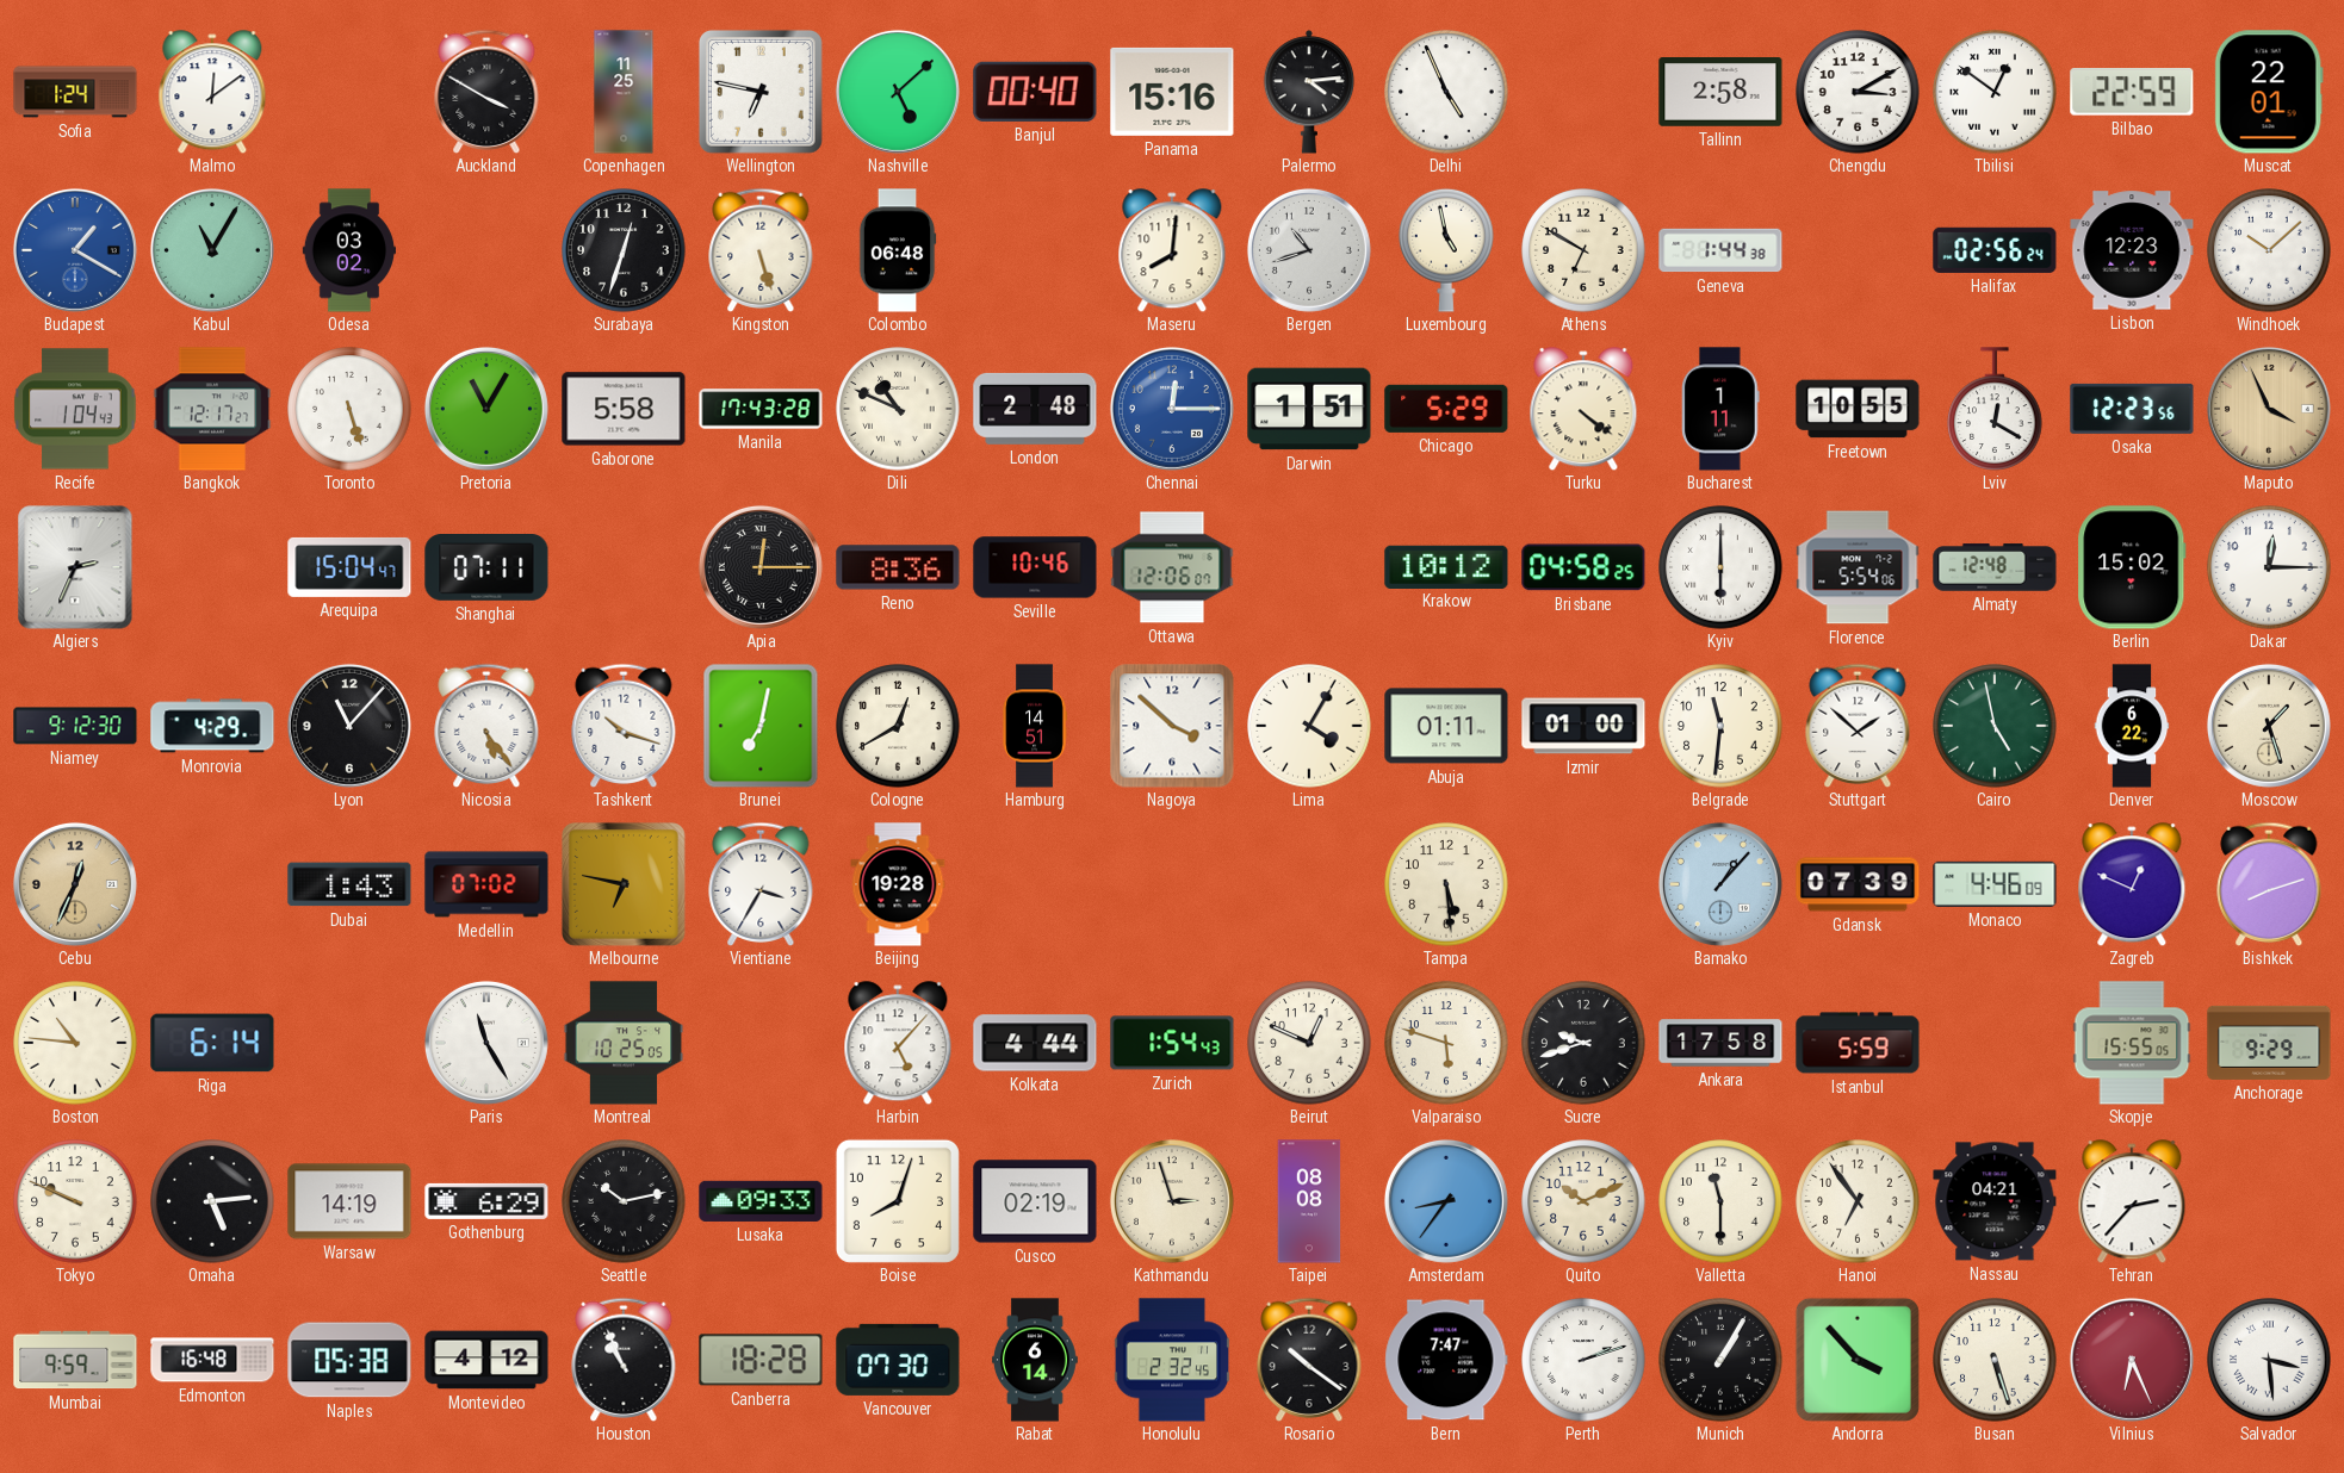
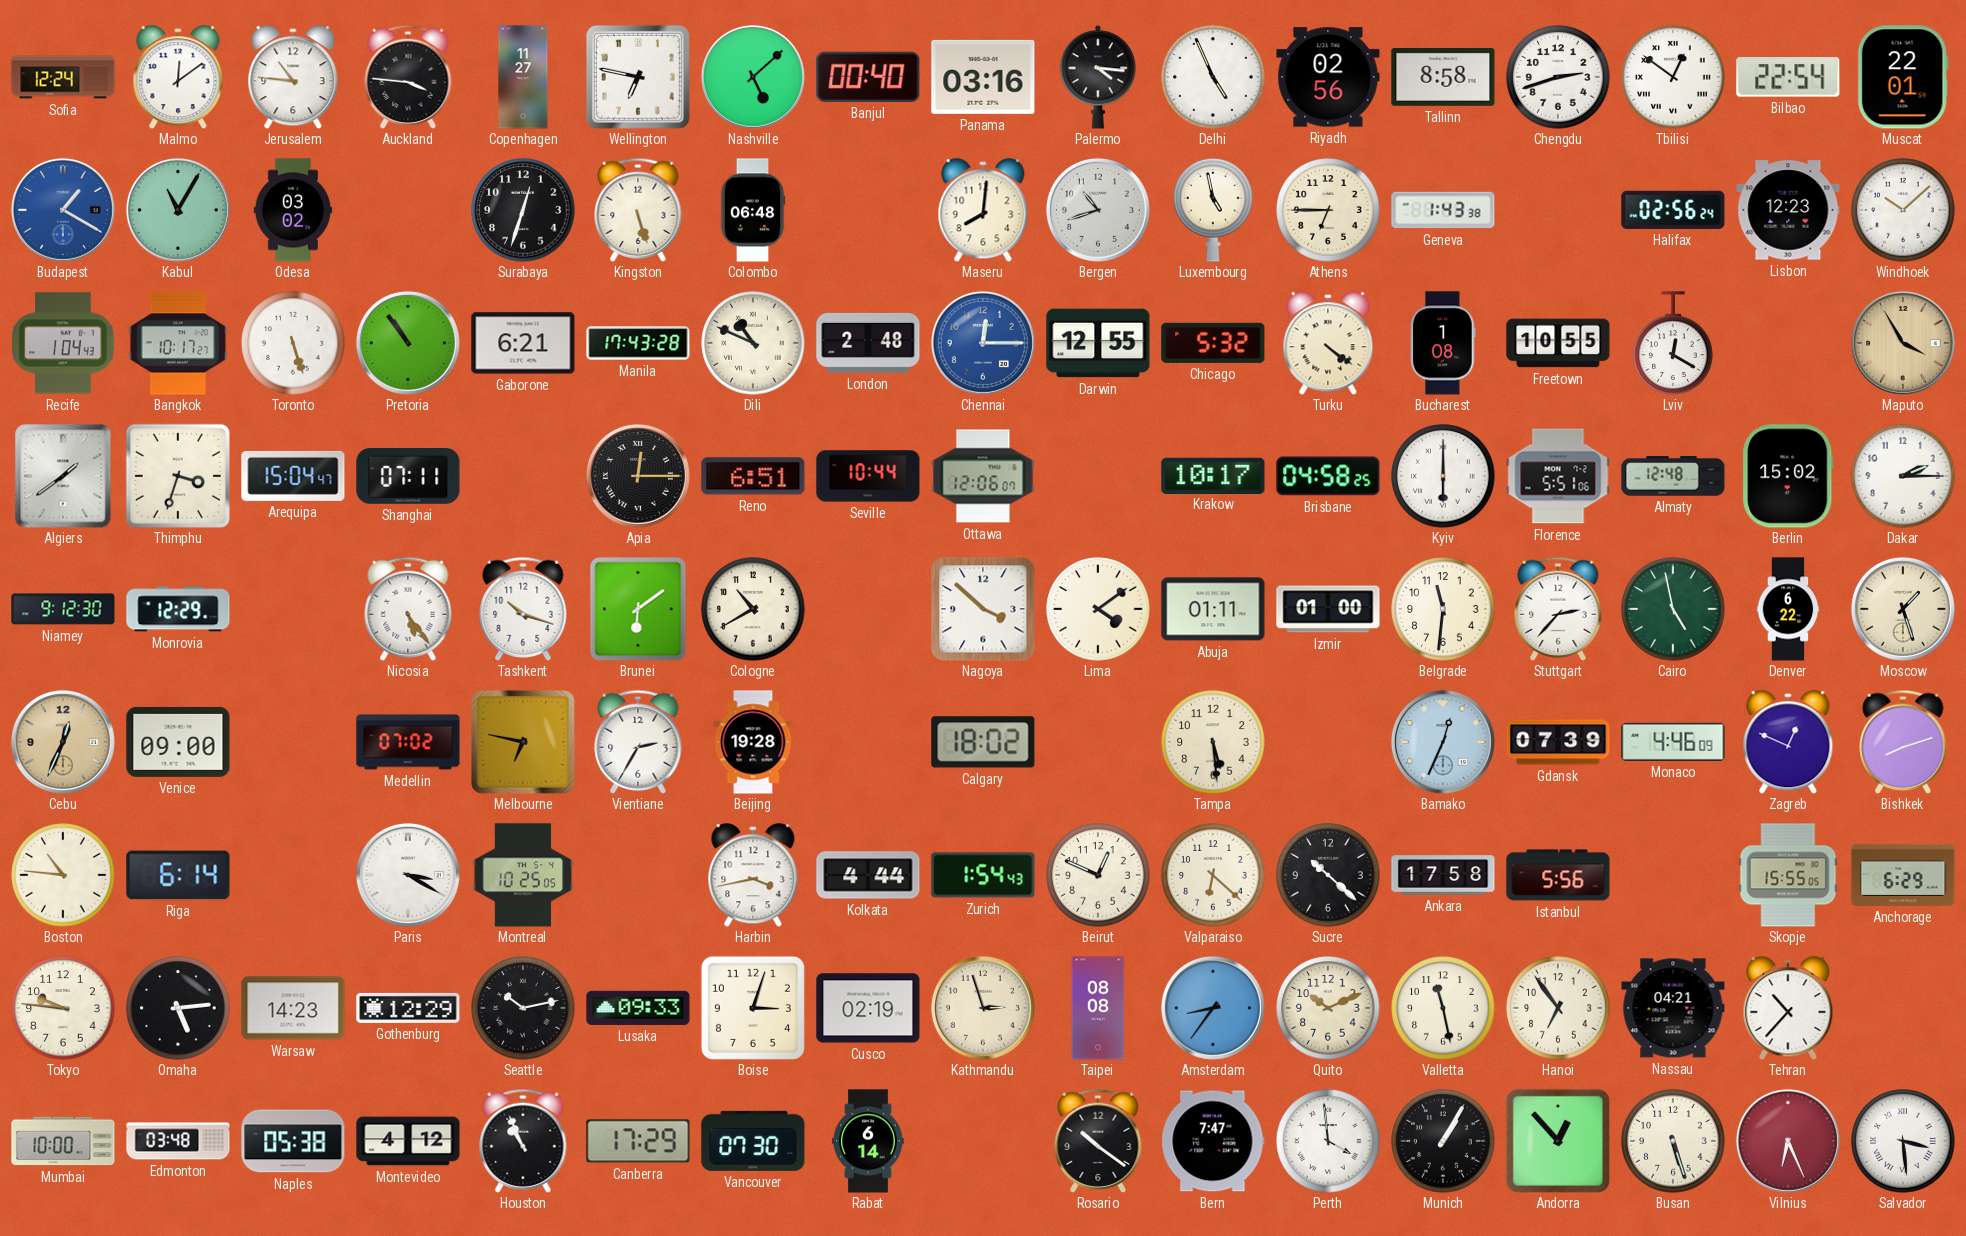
Sofia: 1:24 -> 12:24 (63, 77)
Jerusalem: none -> 10:46 (293, 77)
Auckland: 3:50 -> 3:46 (408, 77)
Copenhagen: 11:25 -> 11:27 (523, 77)
Panama: 15:16 -> 03:16 (983, 77)
Palermo: 4:14 -> 4:16 (1098, 77)
Riyadh: none -> 02:56 (1328, 77)
Tallinn: 2:58 -> 8:58 (1443, 78)
Chengdu: 3:10 -> 2:42 (1558, 77)
Bilbao: 22:59 -> 22:54 (1788, 78)
Athens: 6:50 -> 6:45 (1328, 210)
Geneva: 1:44 -> 1:43 (1443, 210)
Bangkok: 12:17 -> 10:17 (178, 343)
Pretoria: 11:05 -> 10:54 (408, 343)
Gaborone: 5:58 -> 6:21 (523, 343)
Darwin: 1:51 -> 12:55 (1098, 343)
Chicago: 5:29 -> 5:32 (1213, 343)
Bucharest: 1:11 -> 1:08 (1443, 343)
Osaka: 12:23 -> none (2132, 409)
Maputo: 3:56 -> 3:55 (1903, 343)
Algiers: 2:34 -> 1:39 (63, 476)
Thimphu: none -> 3:33 (178, 476)
Reno: 8:36 -> 6:51 (753, 476)
Seville: 10:46 -> 10:44 (868, 476)
Krakow: 10:12 -> 10:17 (1213, 475)
Florence: 5:54 -> 5:51 (1558, 476)
Dakar: 12:15 -> 2:15 (1903, 476)
Monrovia: 4:29 -> 12:29 (178, 609)
Lyon: 11:07 -> none (349, 726)
Brunei: 7:02 -> 6:09 (638, 609)
Cologne: 12:40 -> 10:40 (753, 609)
Hamburg: 14:51 -> none (1035, 726)
Lima: 4:05 -> 4:09 (1098, 609)
Stuttgart: 1:52 -> 2:37 (1558, 609)
Venice: none -> 09:00 (178, 742)
Dubai: 1:43 -> none (349, 884)
Vientiane: 3:35 -> 2:35 (638, 742)
Calgary: none -> 18:02 (983, 742)
Bamako: 1:07 -> 12:34 (1443, 742)
Paris: 11:25 -> 3:20 (408, 875)
Harbin: 5:07 -> 3:43 (753, 875)
Valparaiso: 5:48 -> 6:22 (1213, 875)
Sucre: 9:42 -> 10:22 (1328, 875)
Istanbul: 5:59 -> 5:56 (1558, 875)
Anchorage: 9:29 -> 6:29 (1903, 875)
Tokyo: 9:49 -> 9:46 (63, 1008)
Warsaw: 14:19 -> 14:23 (293, 1008)
Gothenburg: 6:29 -> 12:29 (408, 1008)
Boise: 8:03 -> 3:03 (753, 1008)
Valletta: 11:30 -> 11:28 (1443, 1008)
Tehran: 2:37 -> 10:37 (1788, 1008)
Mumbai: 9:59 -> 10:00 (63, 1141)
Edmonton: 16:48 -> 03:48 (178, 1141)
Canberra: 18:28 -> 17:29 (638, 1141)
Honolulu: 2:32 -> none (1171, 1360)
Perth: 2:12 -> 3:59 (1328, 1141)
Andorra: 3:53 -> 12:53 (1558, 1141)
